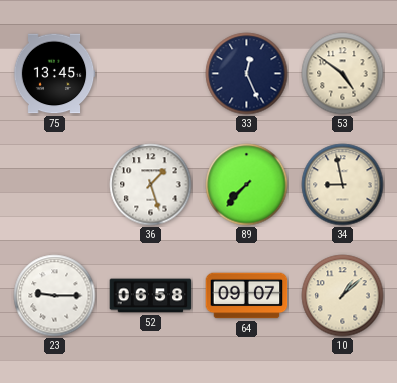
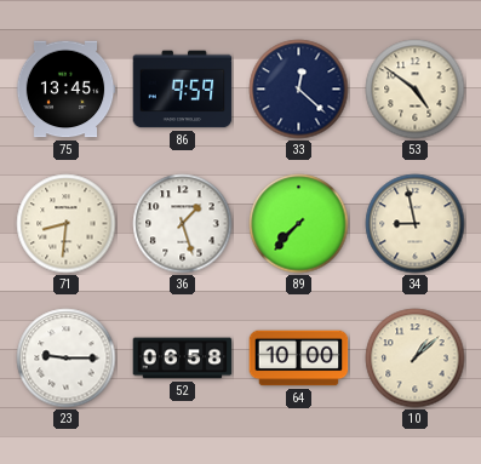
86: none -> 9:59 (183, 90)
33: 12:26 -> 12:22 (299, 90)
71: none -> 8:31 (67, 224)
64: 09:07 -> 10:00 (299, 359)
